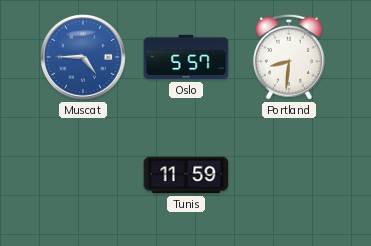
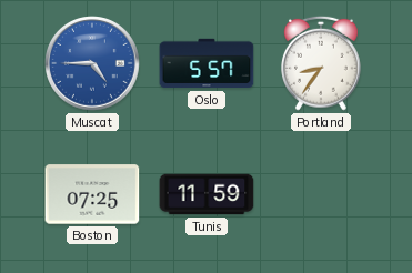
Portland: 8:31 -> 8:36 (321, 63)
Boston: none -> 07:25 (92, 194)
